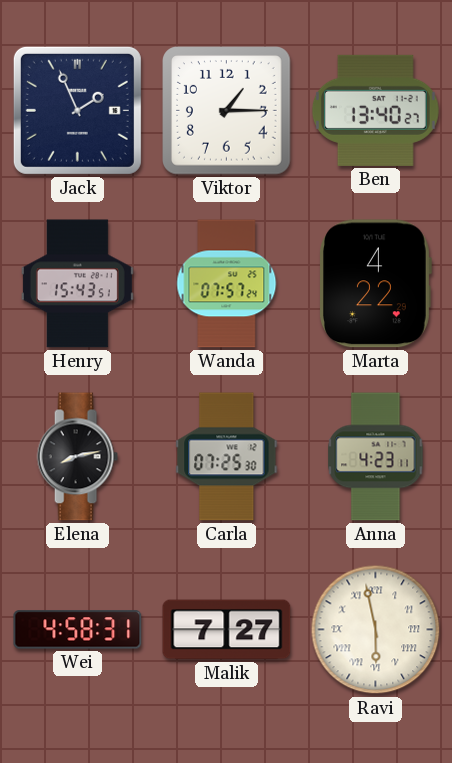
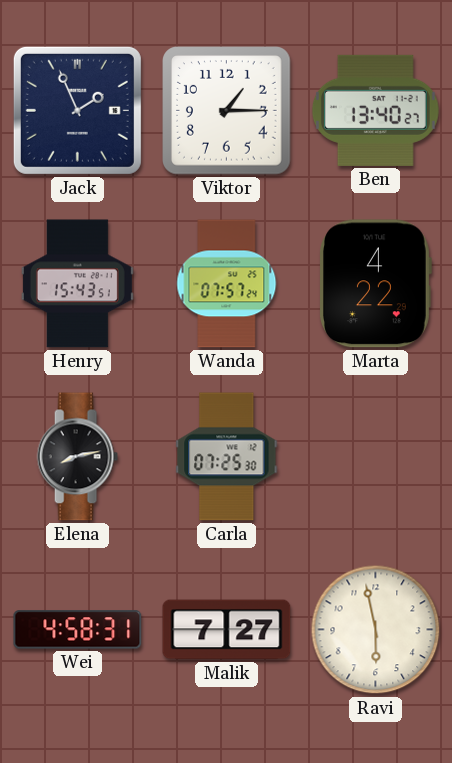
Anna: 4:23 -> none (376, 457)
Ravi numerals: Roman -> Arabic (376, 630)
